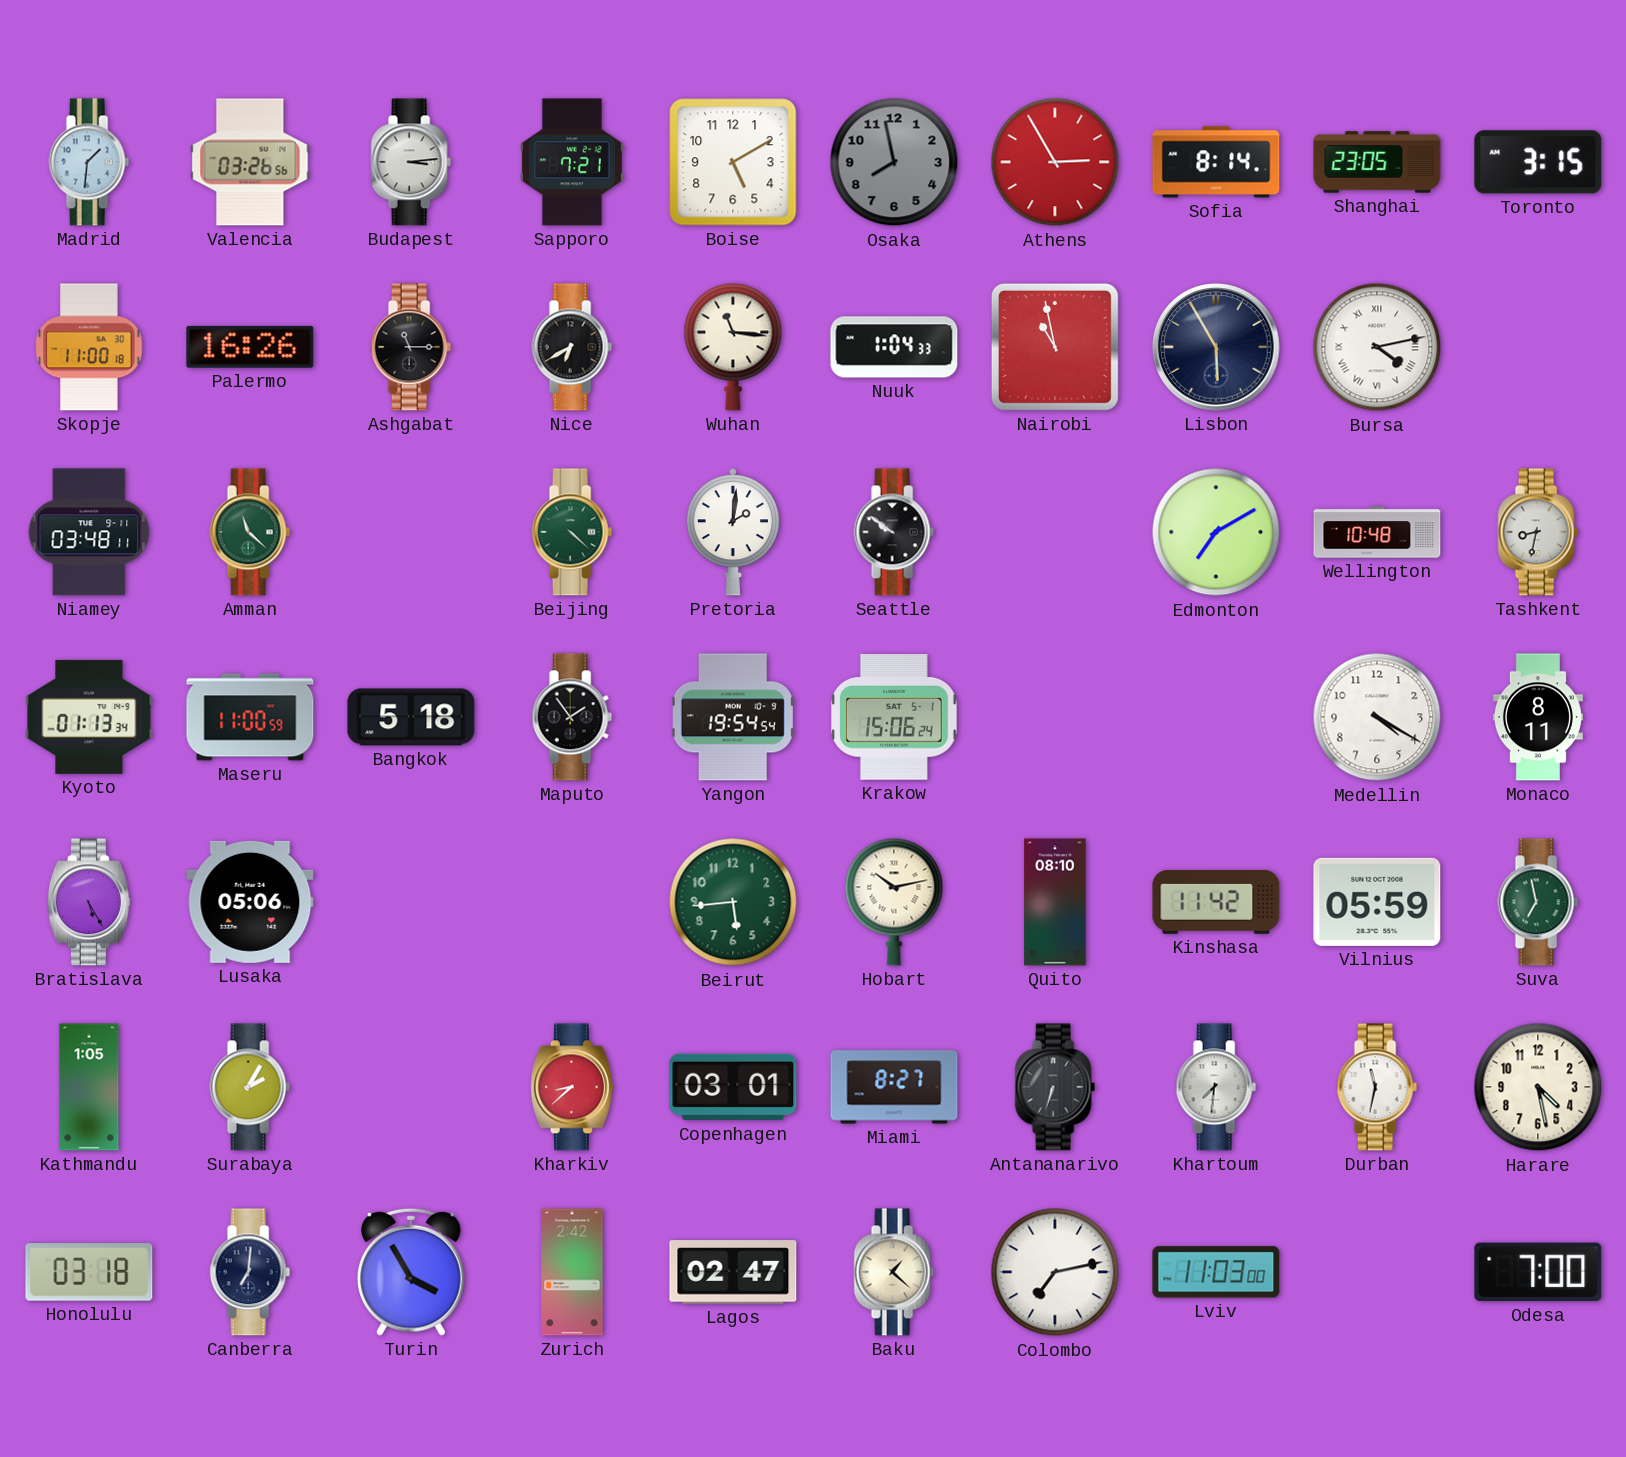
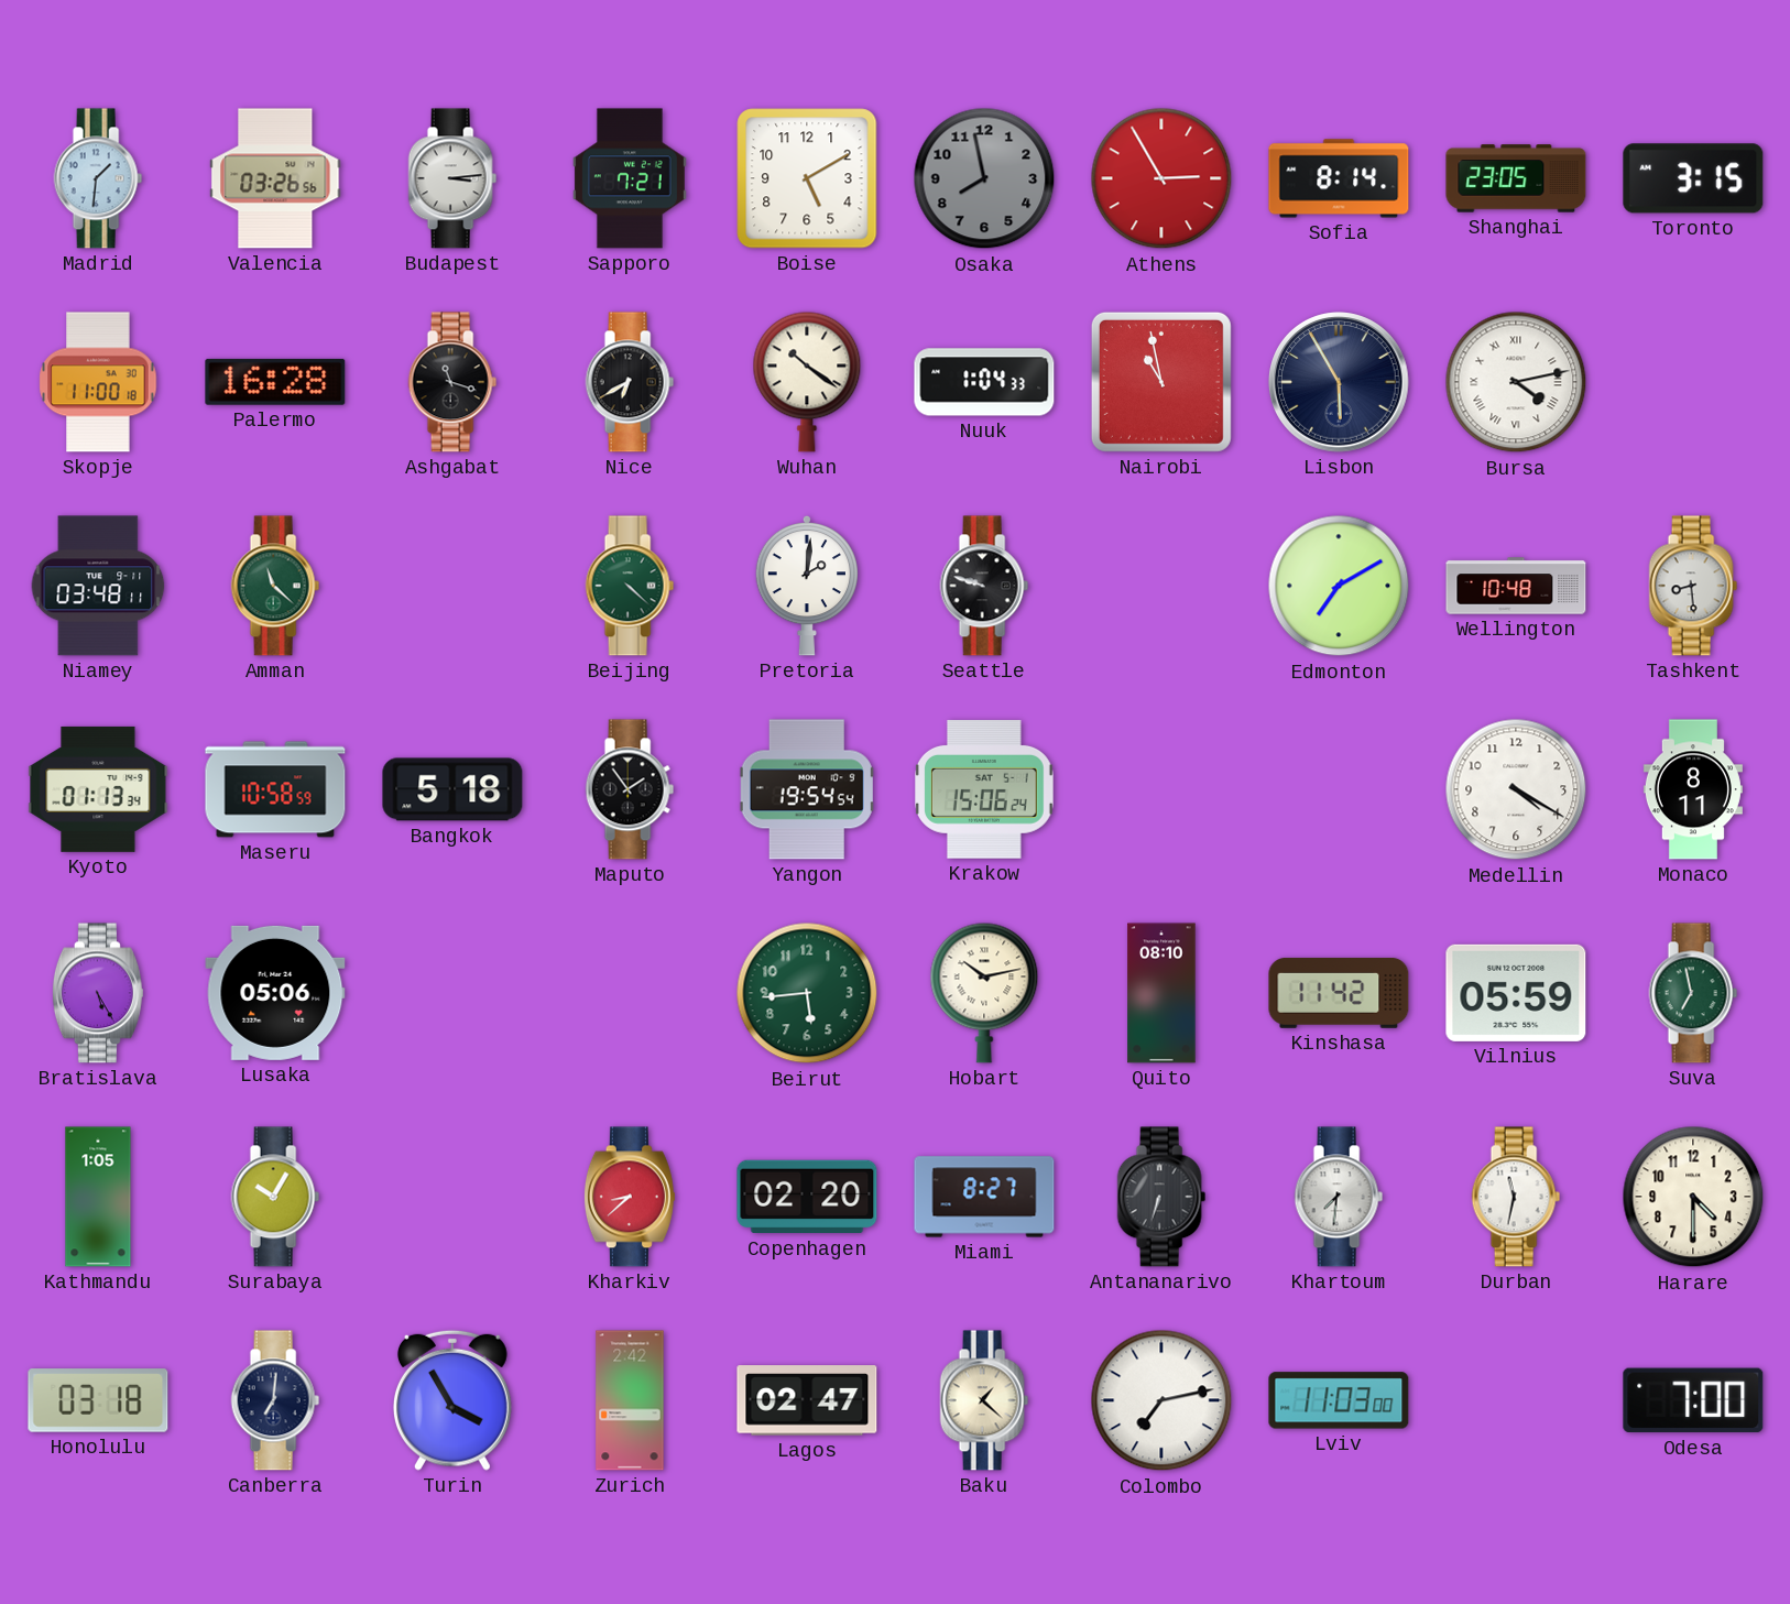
Palermo: 16:26 -> 16:28 (275, 382)
Ashgabat: 11:15 -> 11:18 (452, 382)
Wuhan: 11:16 -> 10:21 (807, 382)
Seattle: 9:51 -> 9:48 (984, 586)
Tashkent: 8:32 -> 8:29 (1693, 586)
Maseru: 11:00 -> 10:58 (275, 789)
Surabaya: 2:05 -> 10:05 (275, 1197)
Copenhagen: 03:01 -> 02:20 (807, 1197)
Harare: 4:28 -> 4:30 (1693, 1197)
